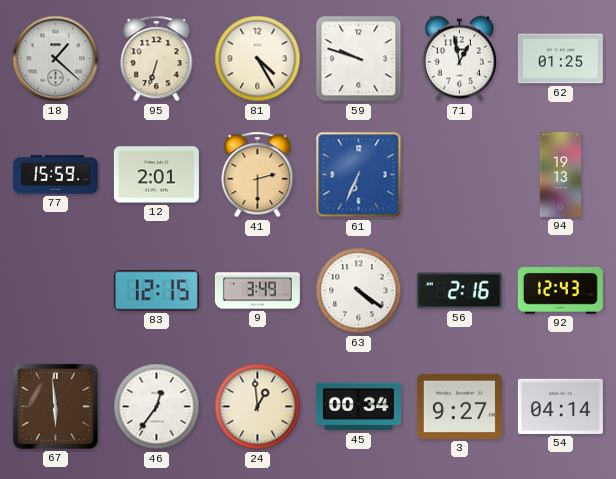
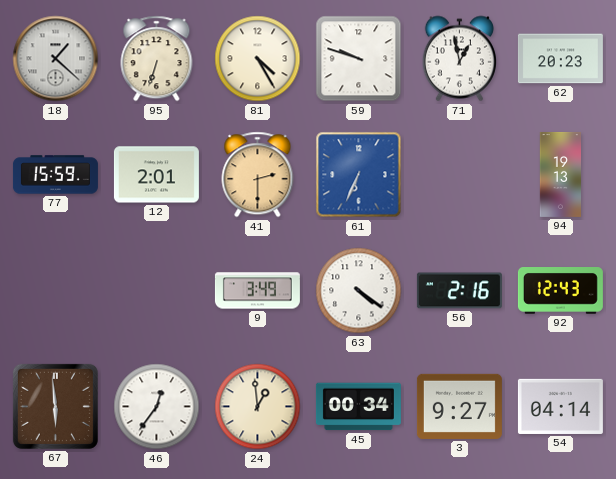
62: 01:25 -> 20:23 (560, 59)
83: 12:15 -> none (156, 291)
